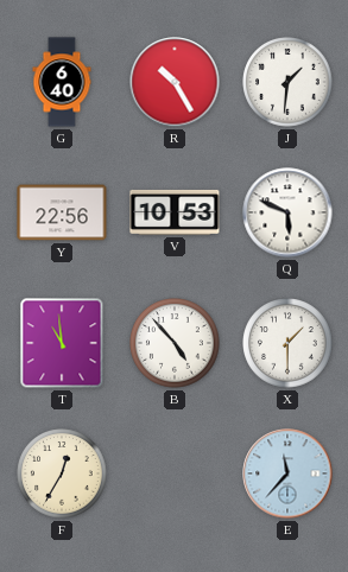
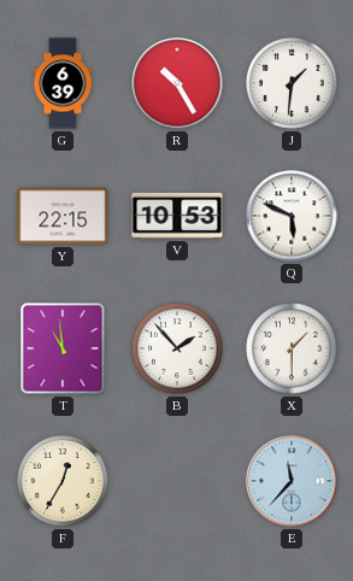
G: 6:40 -> 6:39 (63, 83)
Y: 22:56 -> 22:15 (63, 216)
B: 4:53 -> 1:53 (177, 348)
